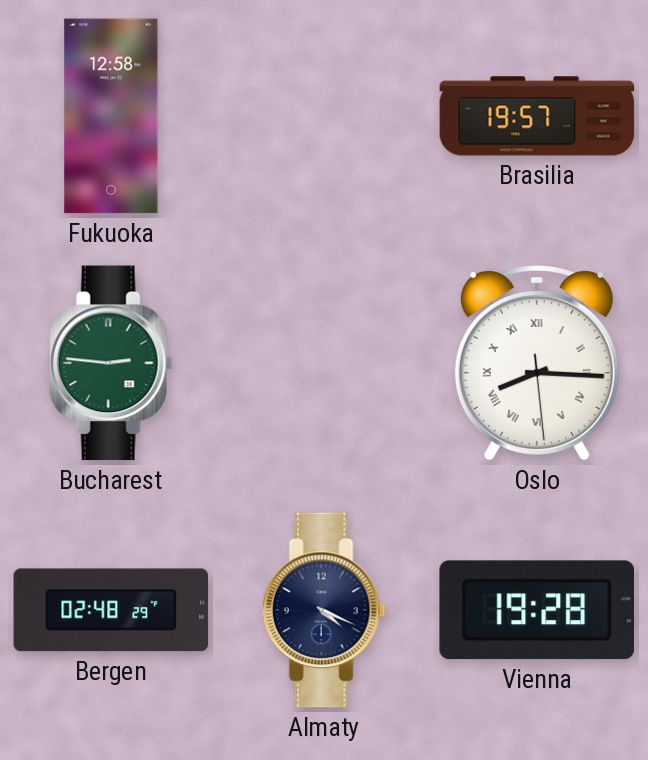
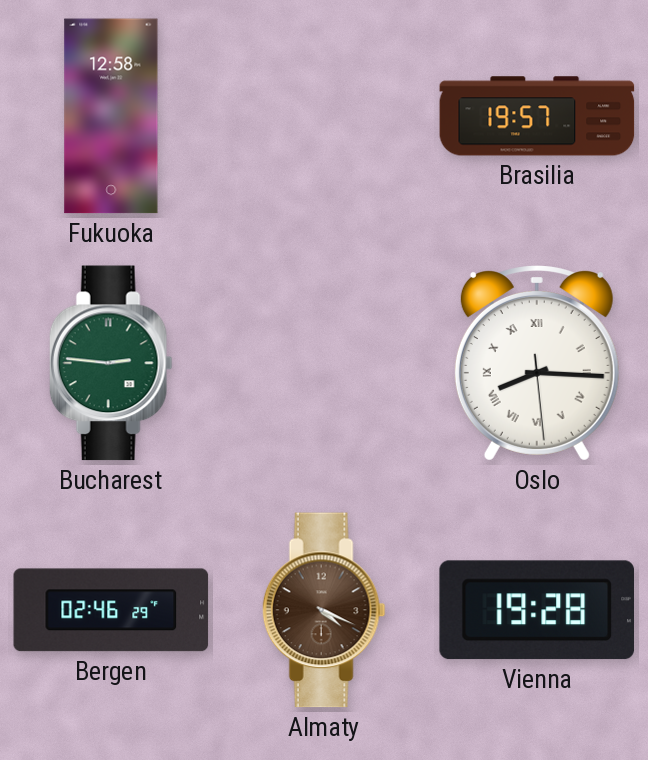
Bergen: 02:48 -> 02:46 (111, 610)
Almaty dial: navy -> brown (324, 610)
